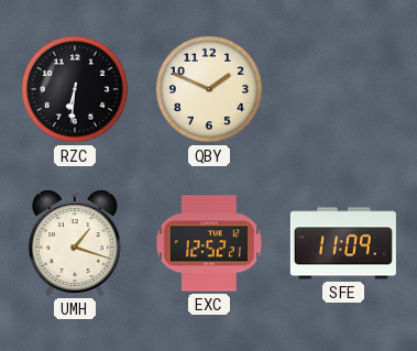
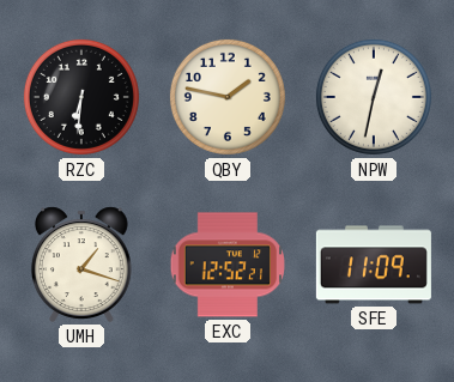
QBY: 1:49 -> 1:47 (228, 97)
NPW: none -> 12:32 (374, 97)
